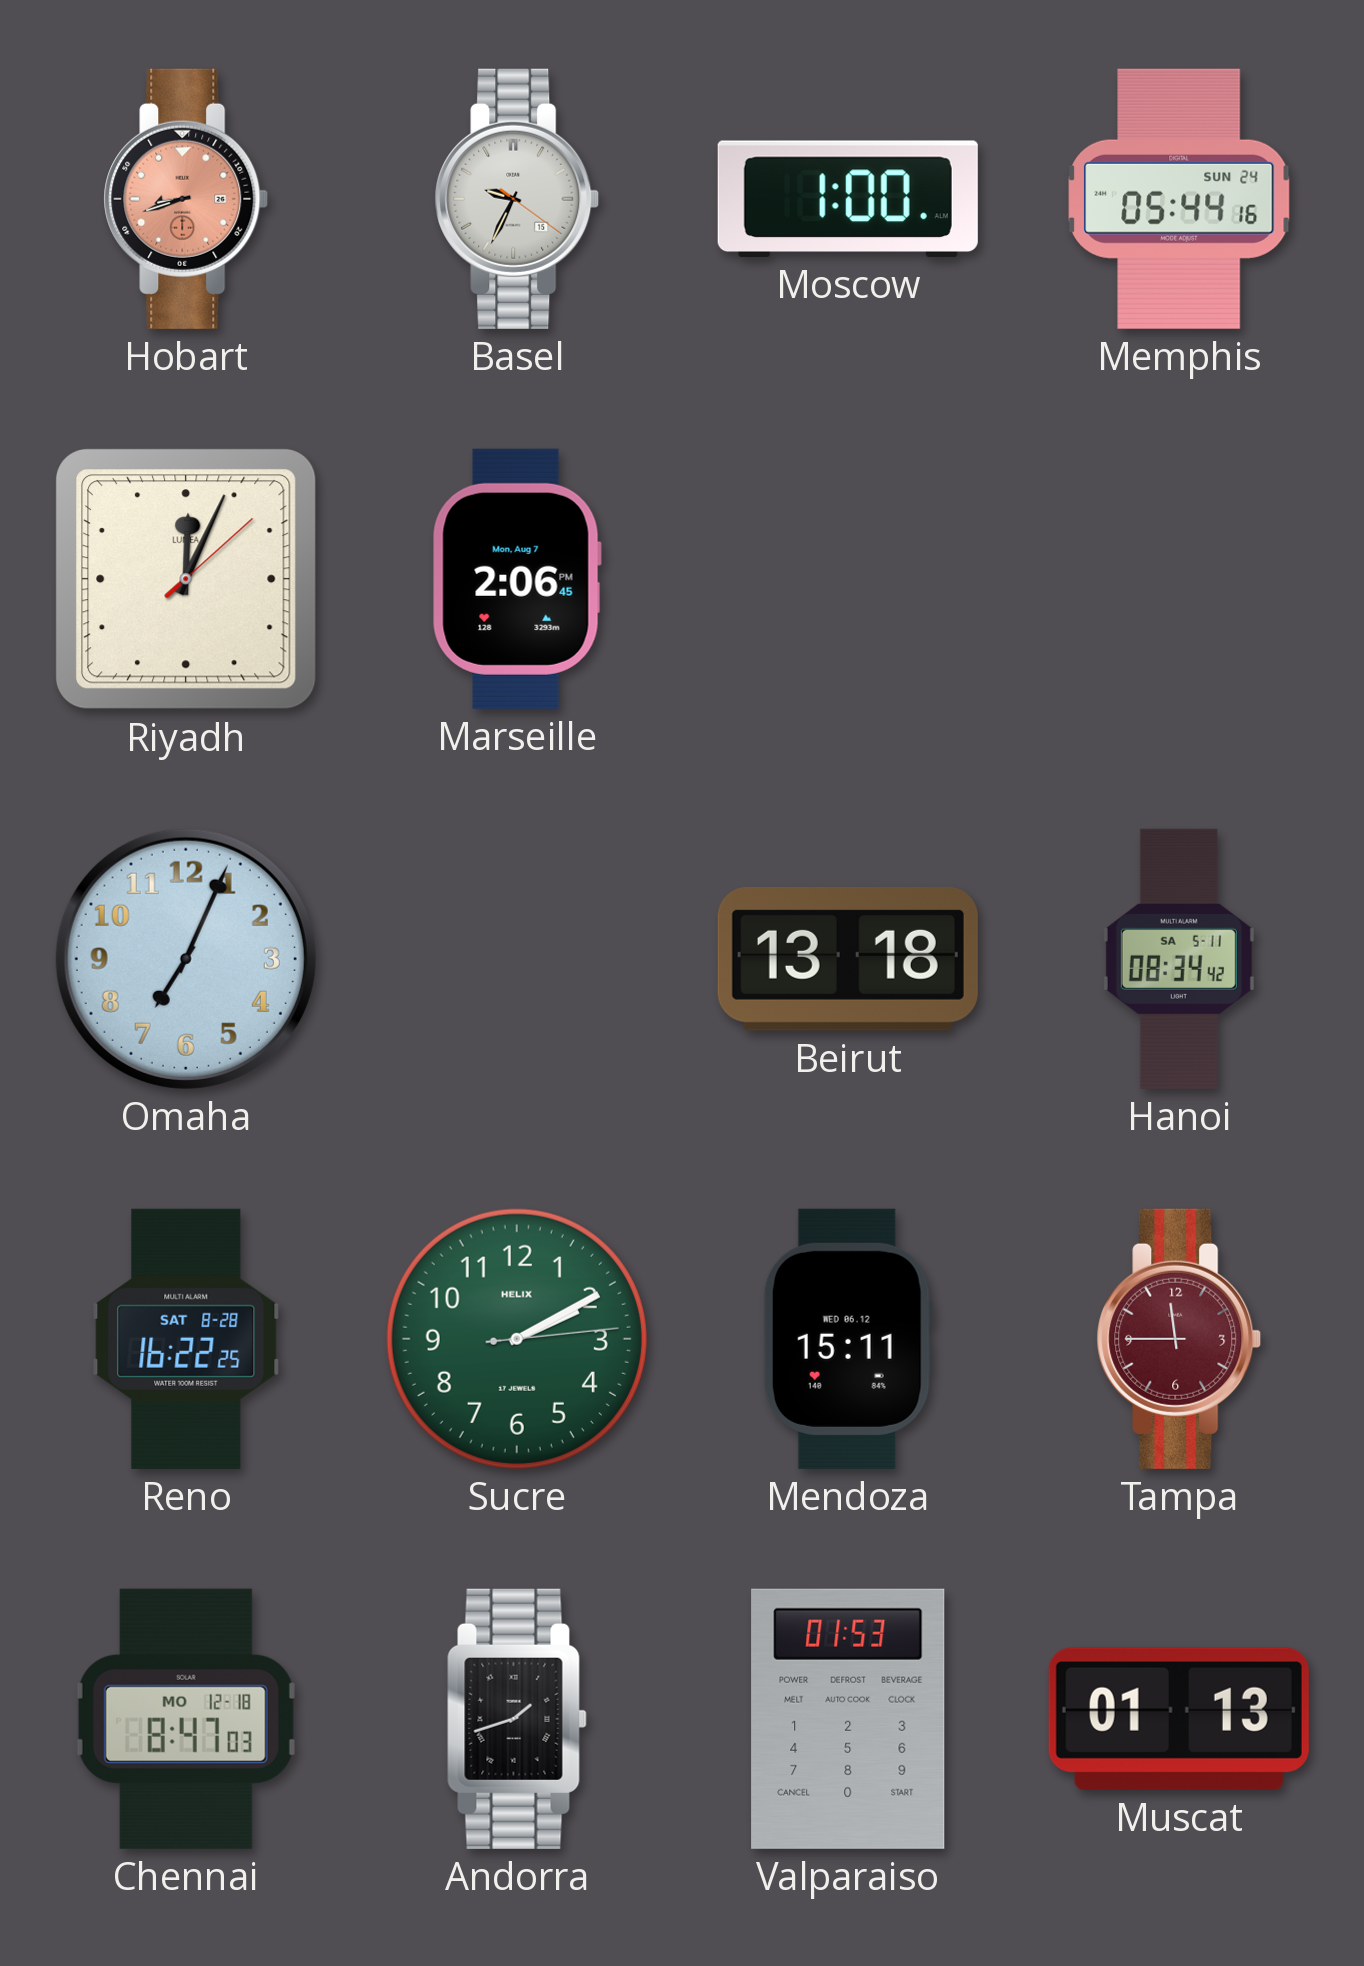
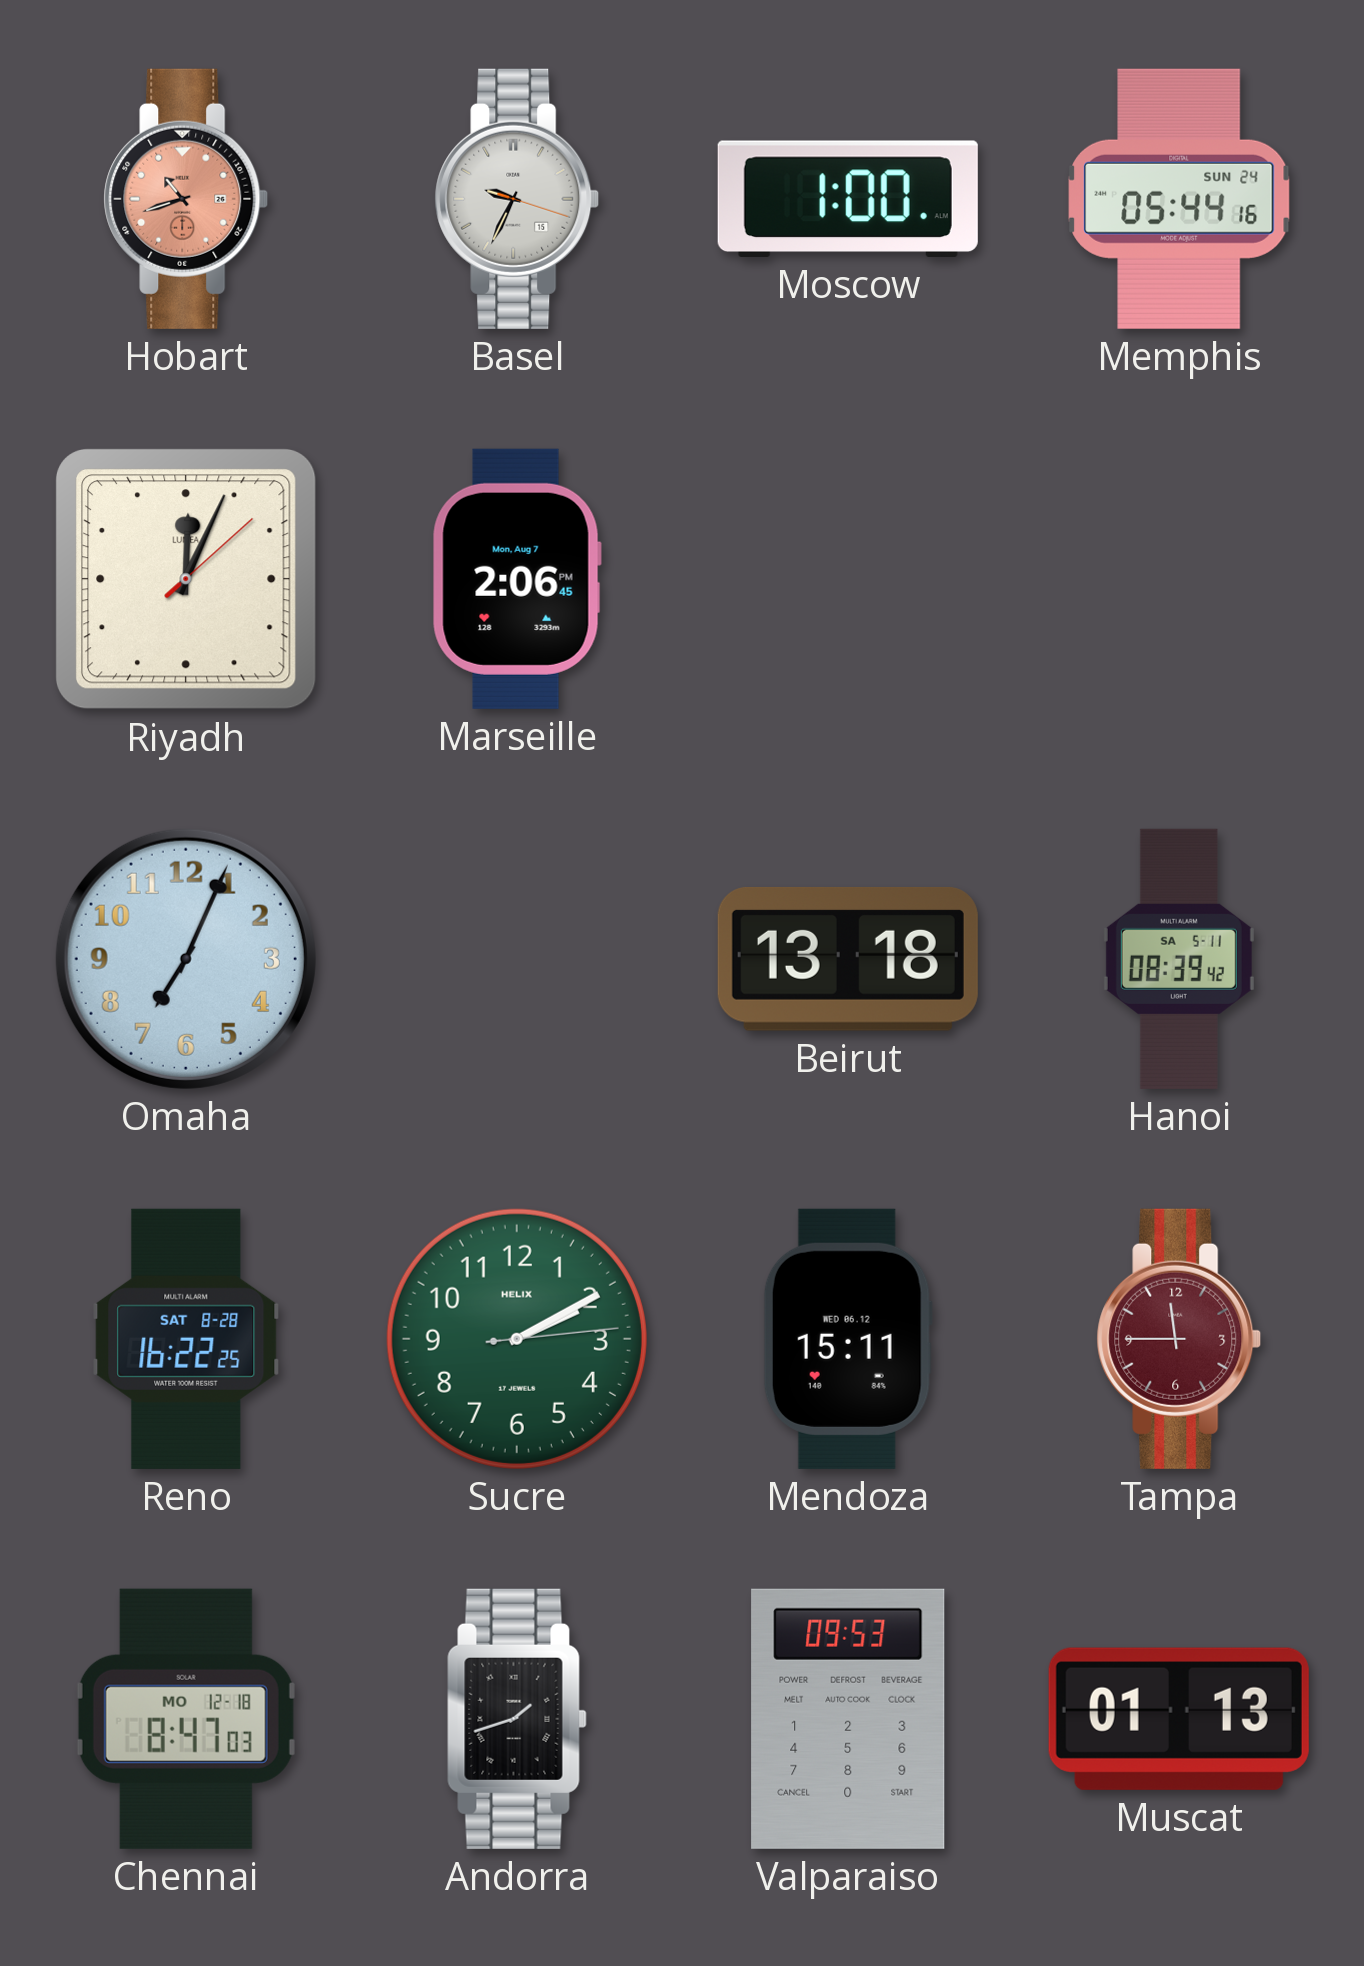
Hobart: 8:42 -> 10:42 (186, 199)
Basel: 9:34:21 -> 9:34:18 (517, 199)
Hanoi: 08:34 -> 08:39 (1179, 959)
Valparaiso: 01:53 -> 09:53 (848, 1719)
